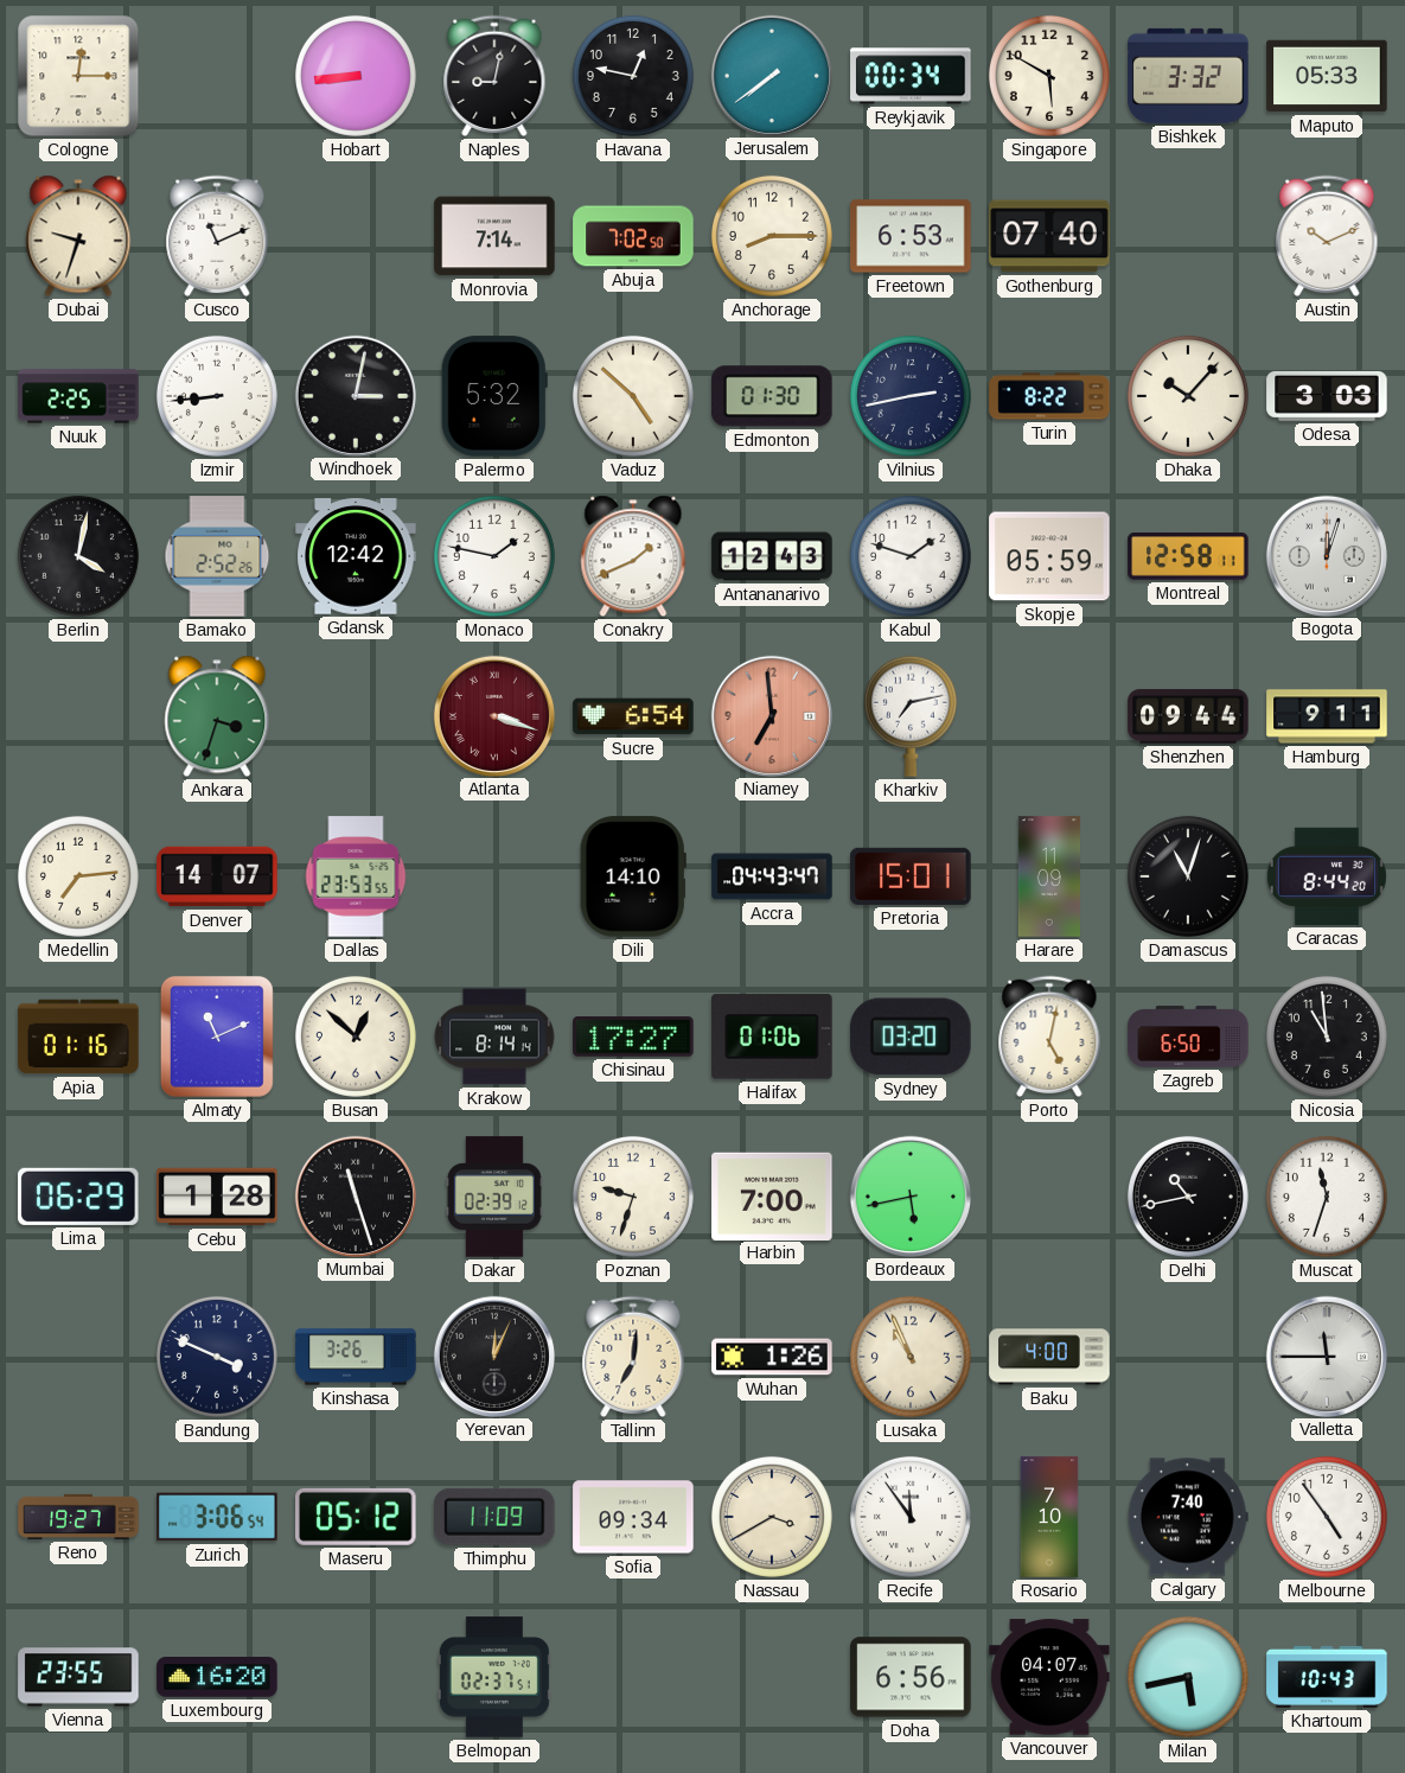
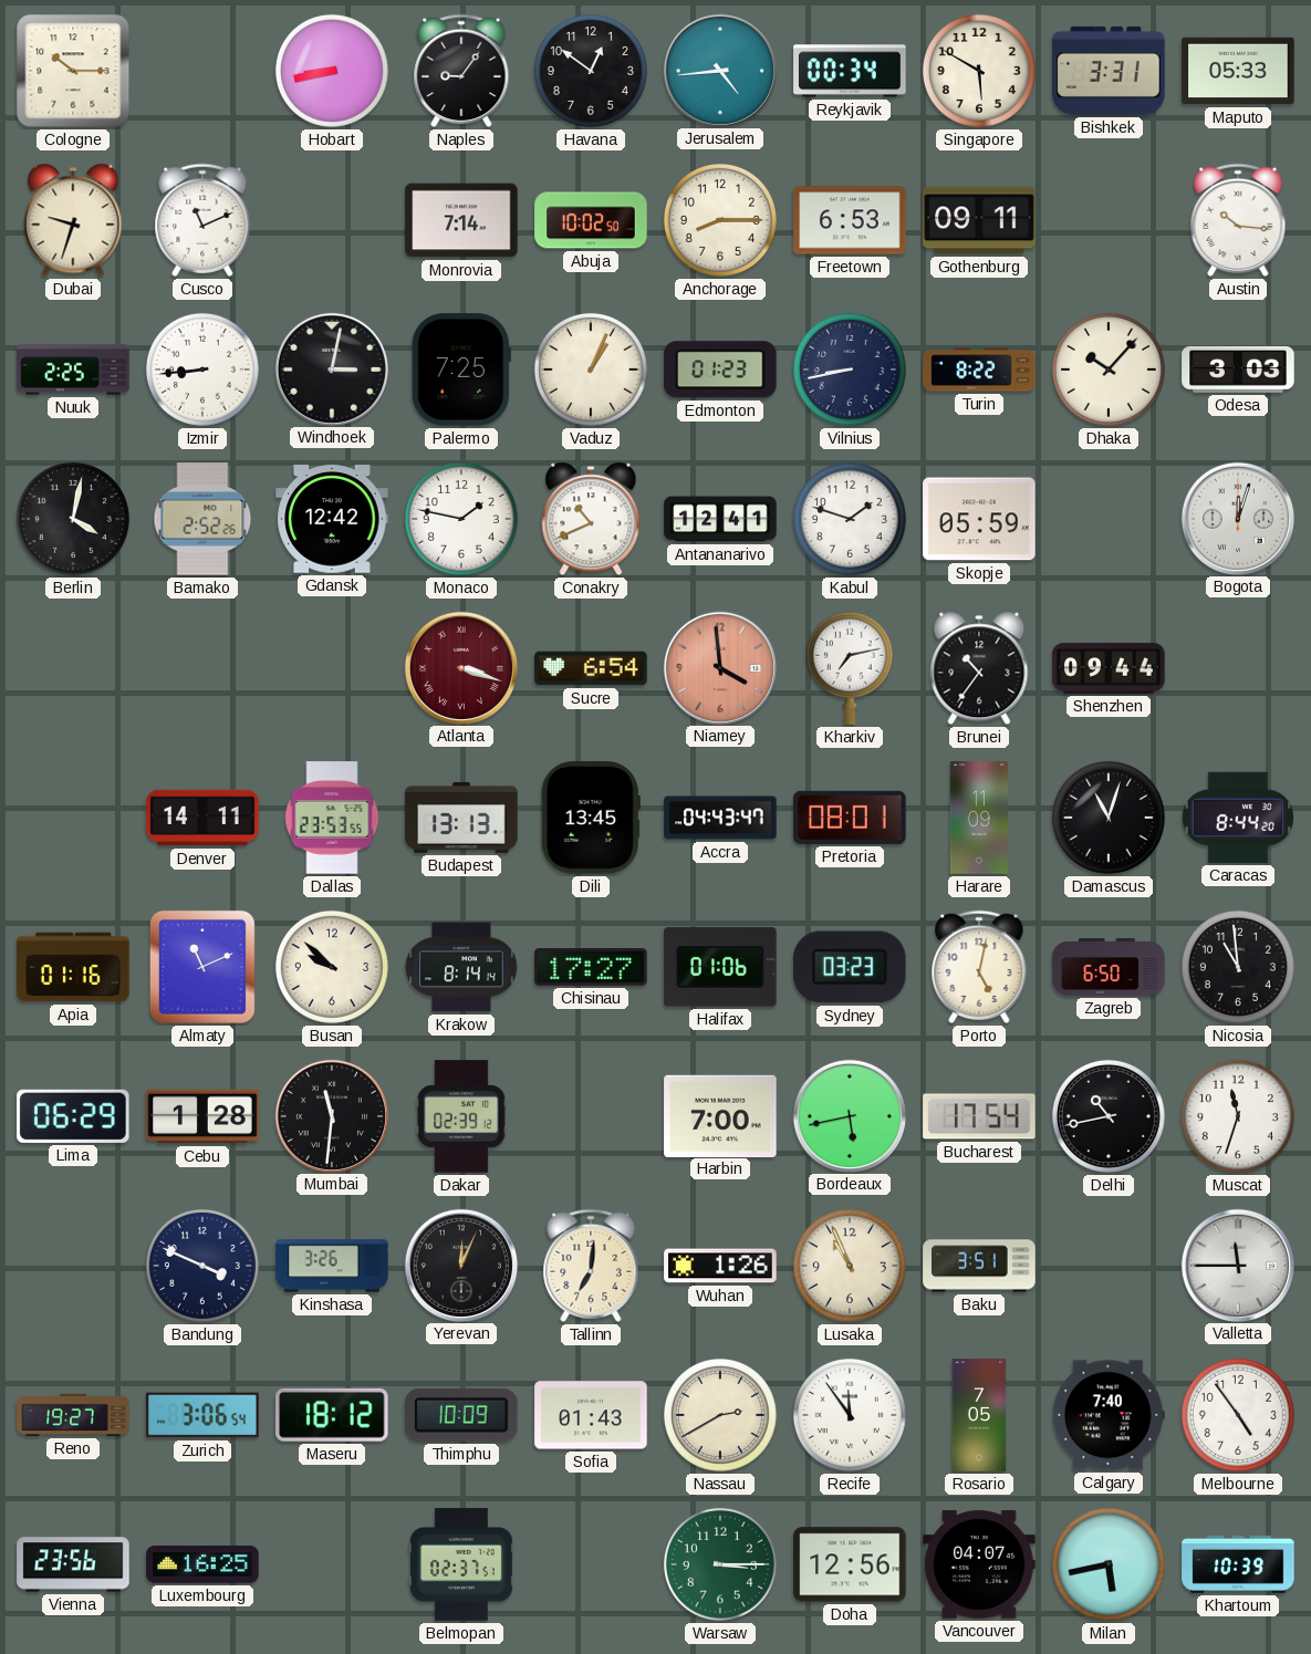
Cologne: 12:15 -> 10:15 (73, 71)
Hobart: 8:44 -> 8:43 (332, 71)
Naples: 9:02 -> 9:06 (461, 71)
Havana: 12:47 -> 12:51 (591, 71)
Jerusalem: 7:39 -> 4:44 (719, 70)
Bishkek: 3:32 -> 3:31 (1109, 71)
Abuja: 7:02 -> 10:02 (591, 220)
Gothenburg: 07:40 -> 09:11 (979, 220)
Austin: 10:11 -> 10:16 (1238, 220)
Palermo: 5:32 -> 7:25 (461, 370)
Vaduz: 4:52 -> 1:04 (591, 370)
Edmonton: 01:30 -> 01:23 (721, 370)
Vilnius: 2:43 -> 8:43 (850, 370)
Conakry: 1:41 -> 10:41 (591, 519)
Antananarivo: 12:43 -> 12:41 (720, 519)
Montreal: 12:58 -> none (1188, 556)
Ankara: 3:33 -> none (217, 716)
Niamey: 6:59 -> 3:59 (719, 667)
Brunei: none -> 10:36 (979, 668)
Hamburg: 9:11 -> none (1327, 716)
Medellin: 7:14 -> none (78, 876)
Denver: 14:07 -> 14:11 (202, 818)
Budapest: none -> 13:13 (461, 818)
Dili: 14:10 -> 13:45 (591, 818)
Pretoria: 15:01 -> 08:01 (850, 818)
Busan: 12:52 -> 9:52 (332, 967)
Sydney: 03:20 -> 03:23 (851, 967)
Mumbai: 11:27 -> 11:31 (331, 1115)
Poznan: 9:33 -> none (633, 1197)
Bucharest: none -> 17:54 (979, 1116)
Baku: 4:00 -> 3:51 (979, 1266)
Maseru: 05:12 -> 18:12 (332, 1415)
Thimphu: 11:09 -> 10:09 (462, 1415)
Sofia: 09:34 -> 01:43 (591, 1415)
Nassau: 3:40 -> 2:40 (720, 1415)
Rosario: 7:10 -> 7:05 (979, 1415)
Vienna: 23:55 -> 23:56 (73, 1564)
Luxembourg: 16:20 -> 16:25 (202, 1565)
Warsaw: none -> 3:15 (720, 1564)
Doha: 6:56 -> 12:56 (850, 1564)
Khartoum: 10:43 -> 10:39 (1238, 1564)
